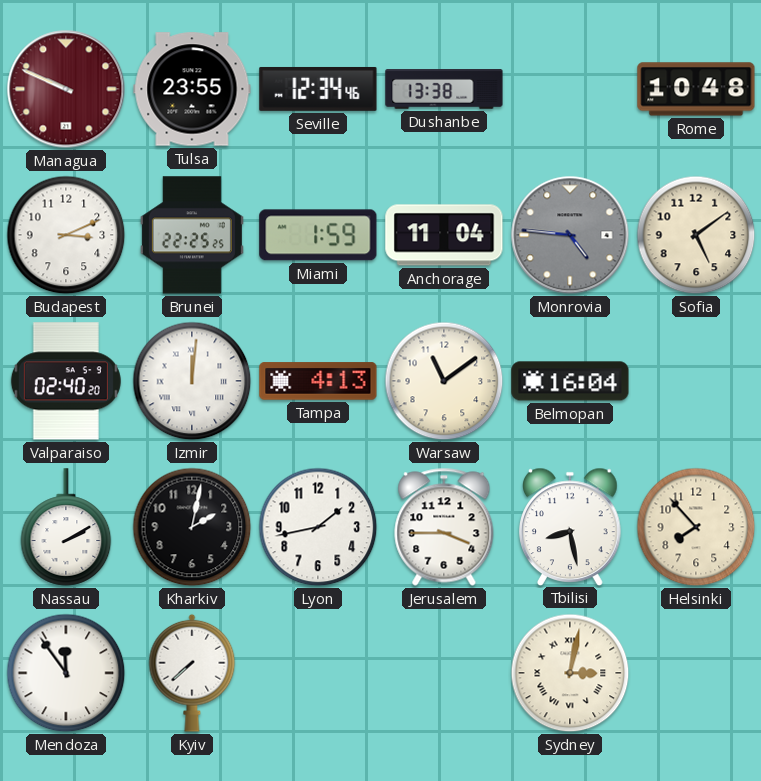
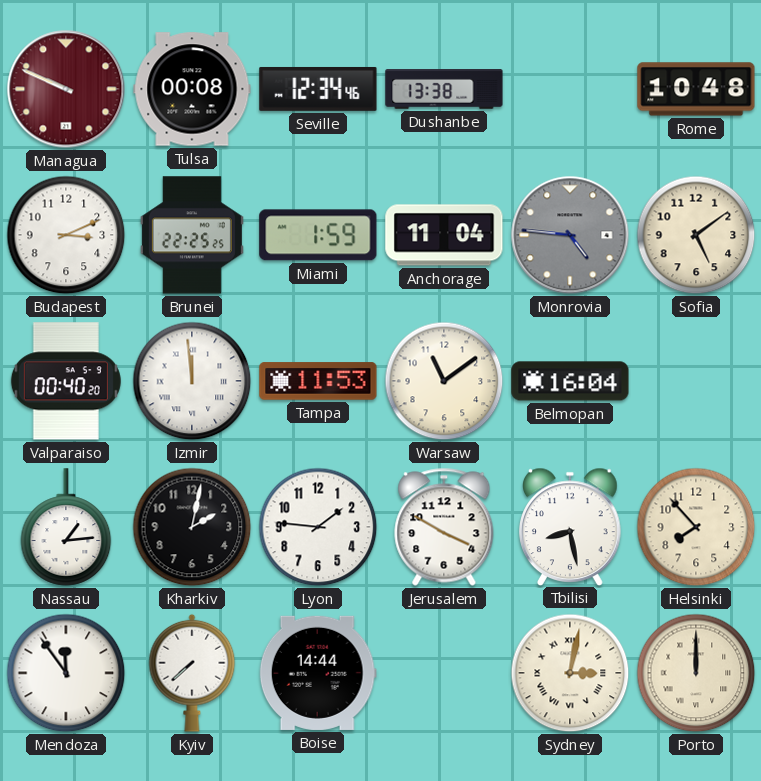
Tulsa: 23:55 -> 00:08 (192, 89)
Valparaiso: 02:40 -> 00:40 (66, 381)
Izmir: 12:01 -> 11:59 (192, 381)
Tampa: 4:13 -> 11:53 (318, 381)
Nassau: 2:10 -> 1:14 (66, 527)
Lyon: 1:43 -> 1:46 (318, 527)
Jerusalem: 3:45 -> 3:50 (444, 527)
Boise: none -> 14:44 (318, 673)
Porto: none -> 12:00 (696, 673)
